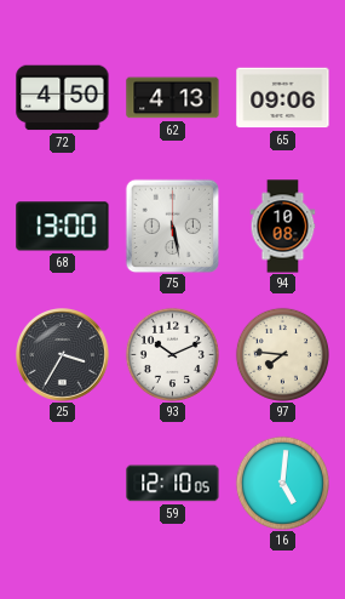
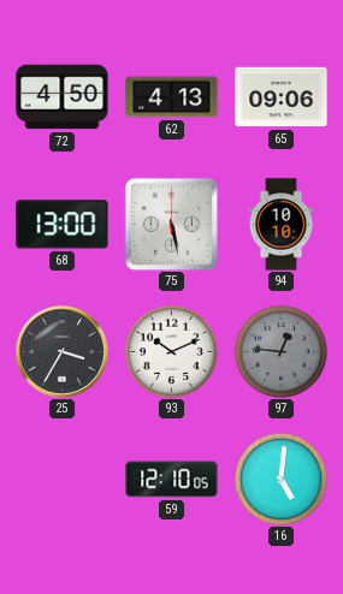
94: 10:08 -> 10:10 (282, 225)
97: 7:46 -> 12:46 (280, 351)
97 dial: cream -> grey (280, 351)
